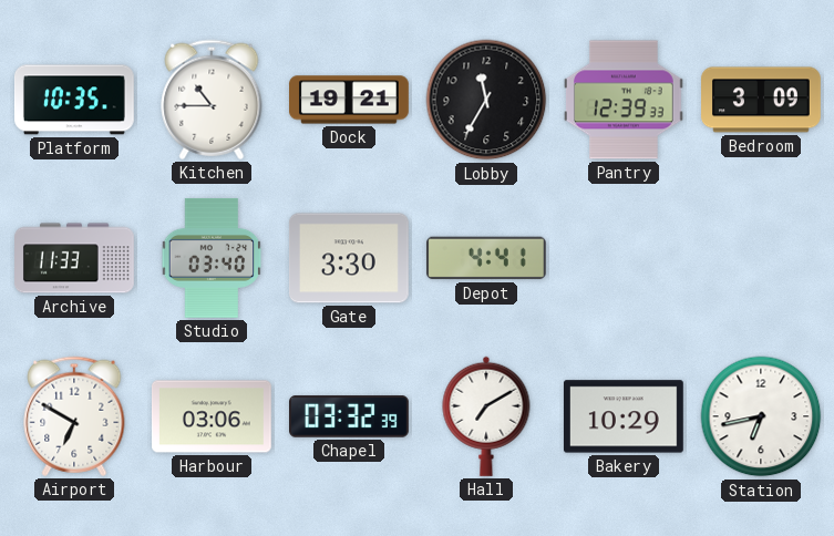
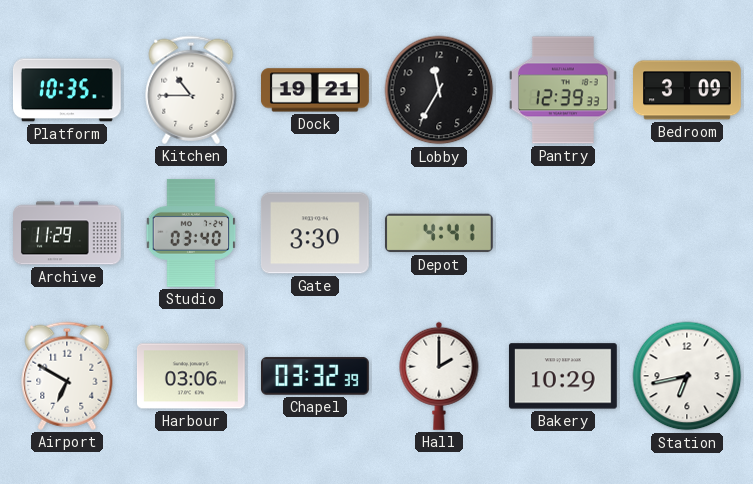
Archive: 11:33 -> 11:29 (68, 233)
Hall: 7:10 -> 2:00 (439, 376)
